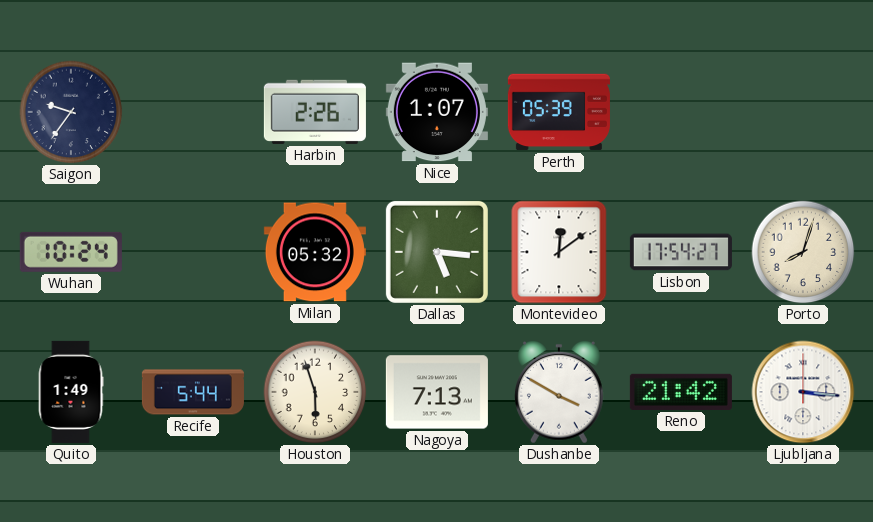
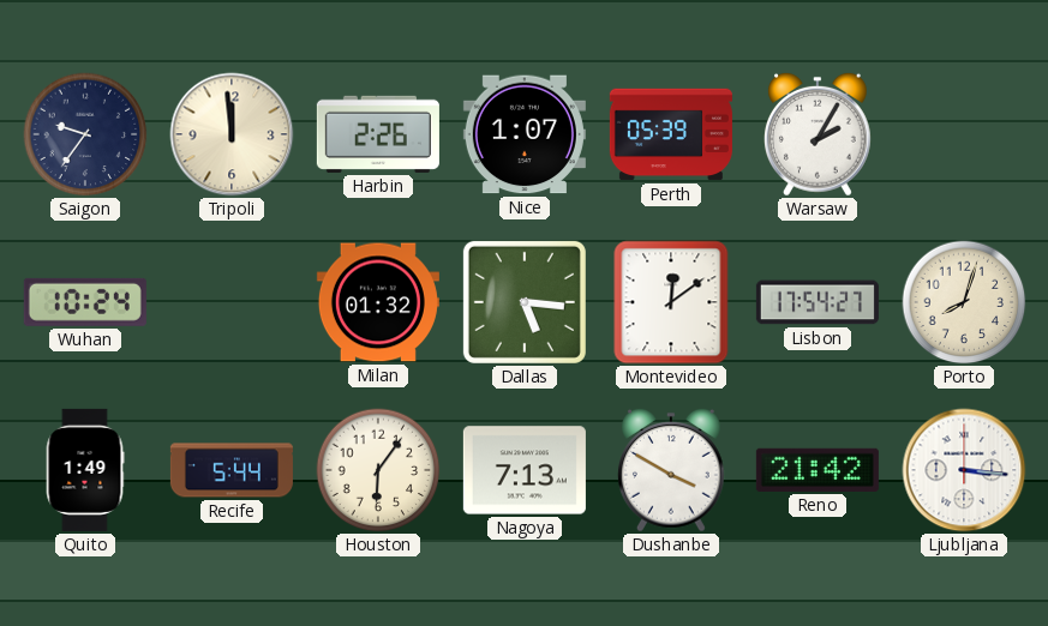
Tripoli: none -> 11:59 (232, 134)
Warsaw: none -> 2:05 (819, 134)
Milan: 05:32 -> 01:32 (378, 302)
Houston: 5:57 -> 6:06 (378, 470)
